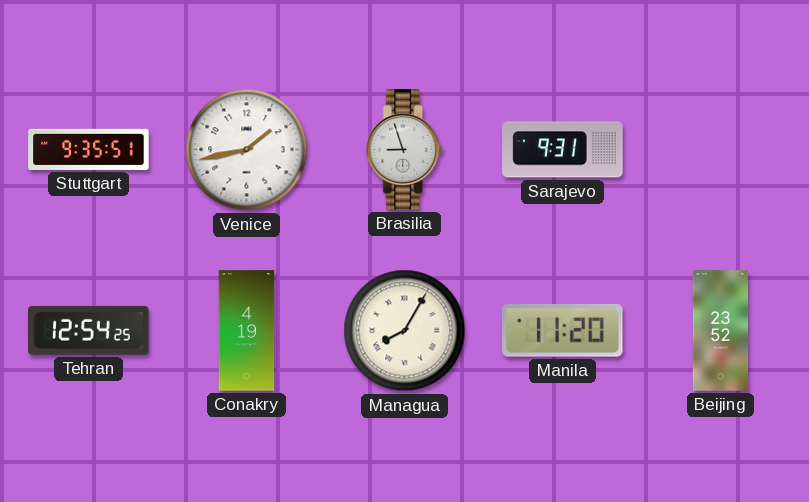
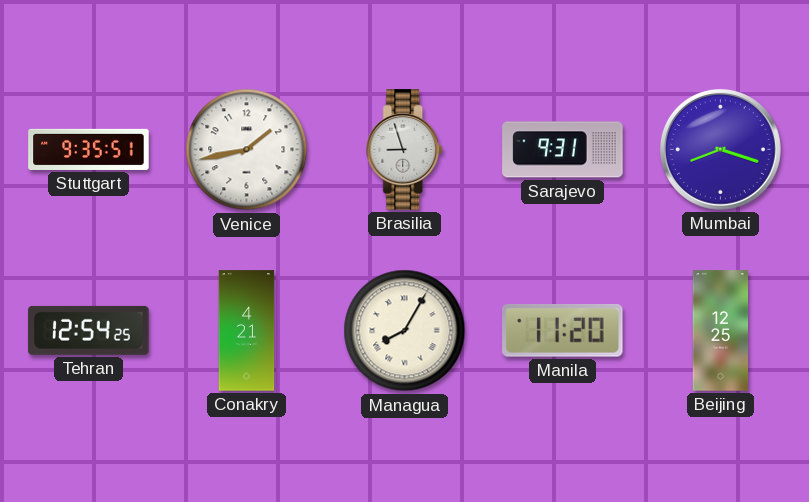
Mumbai: none -> 8:18 (720, 149)
Conakry: 4:19 -> 4:21 (247, 331)
Beijing: 23:52 -> 12:25 (721, 331)
